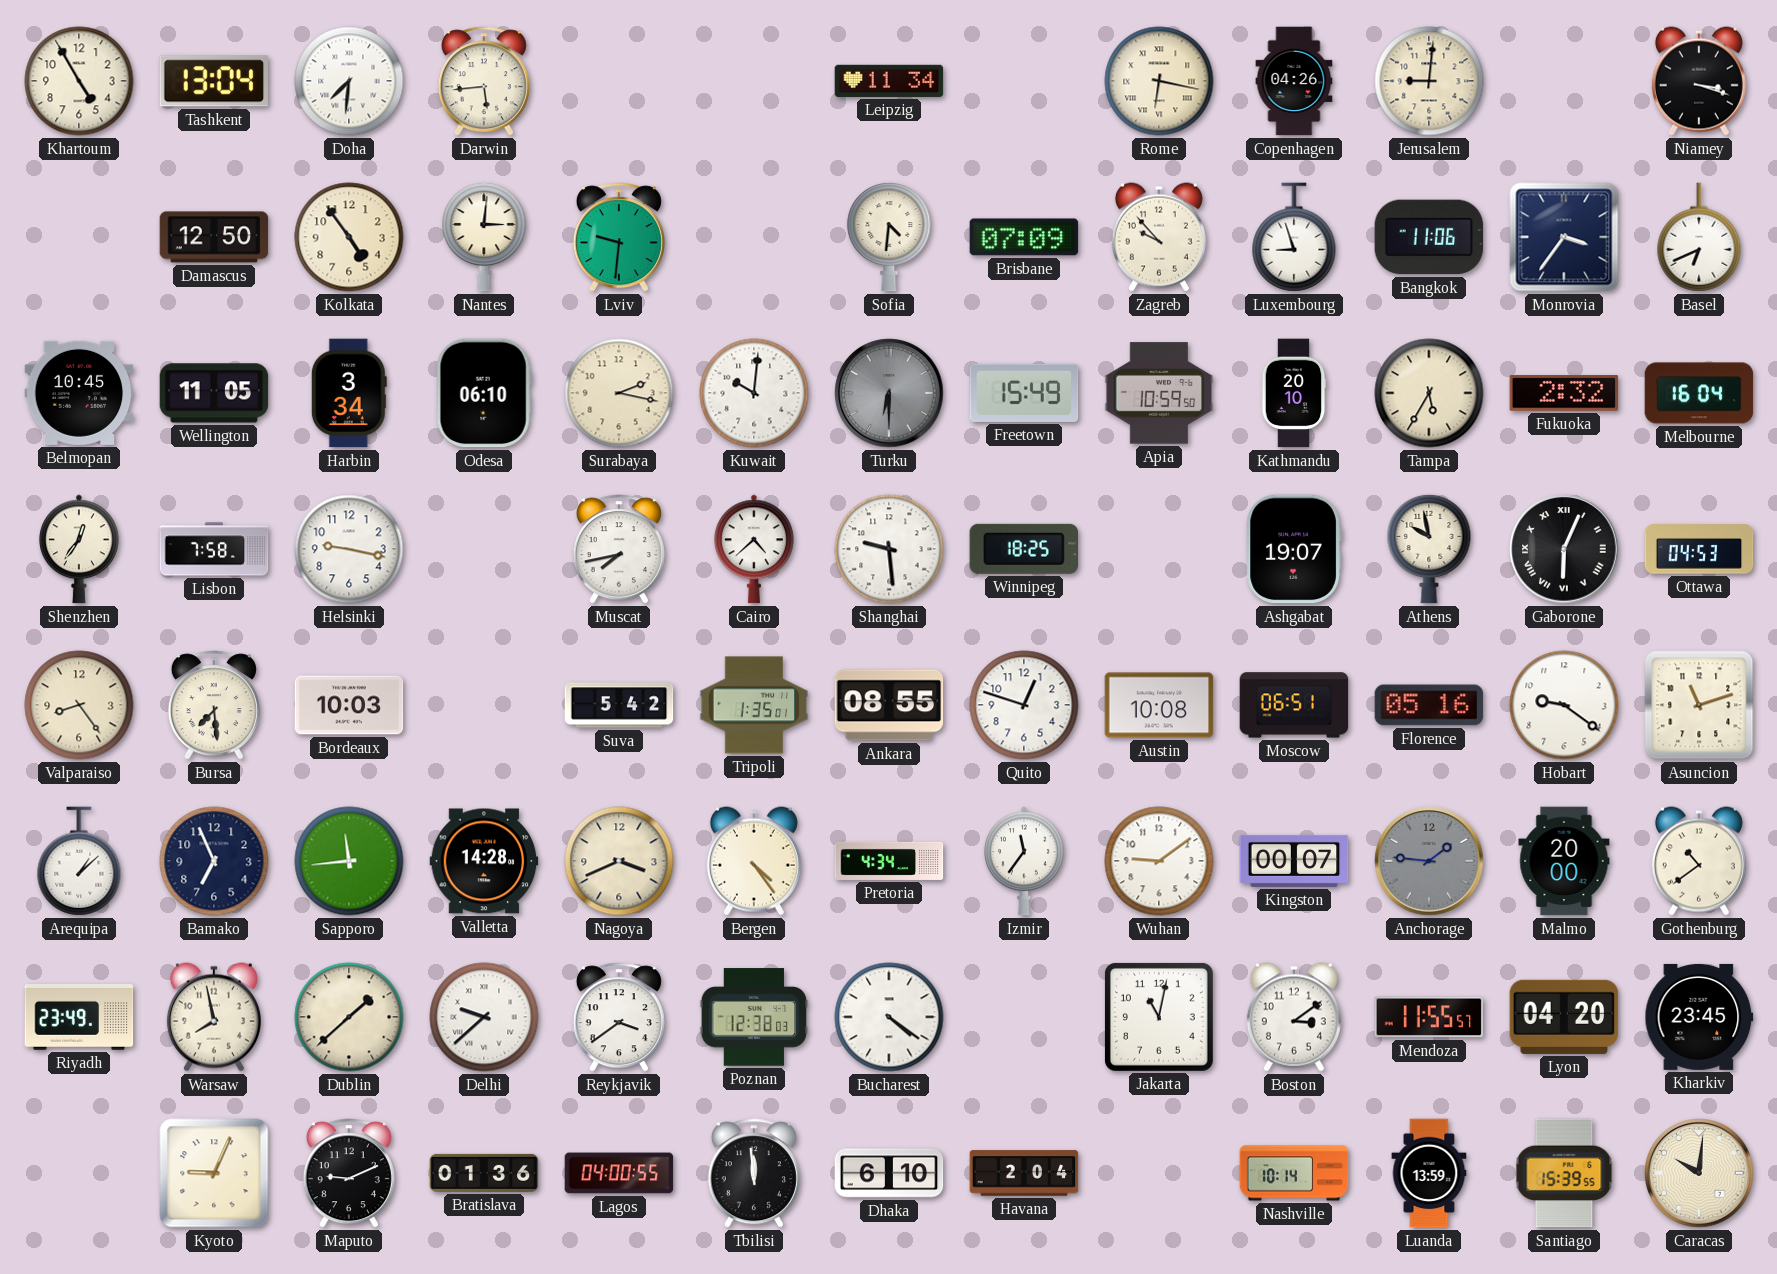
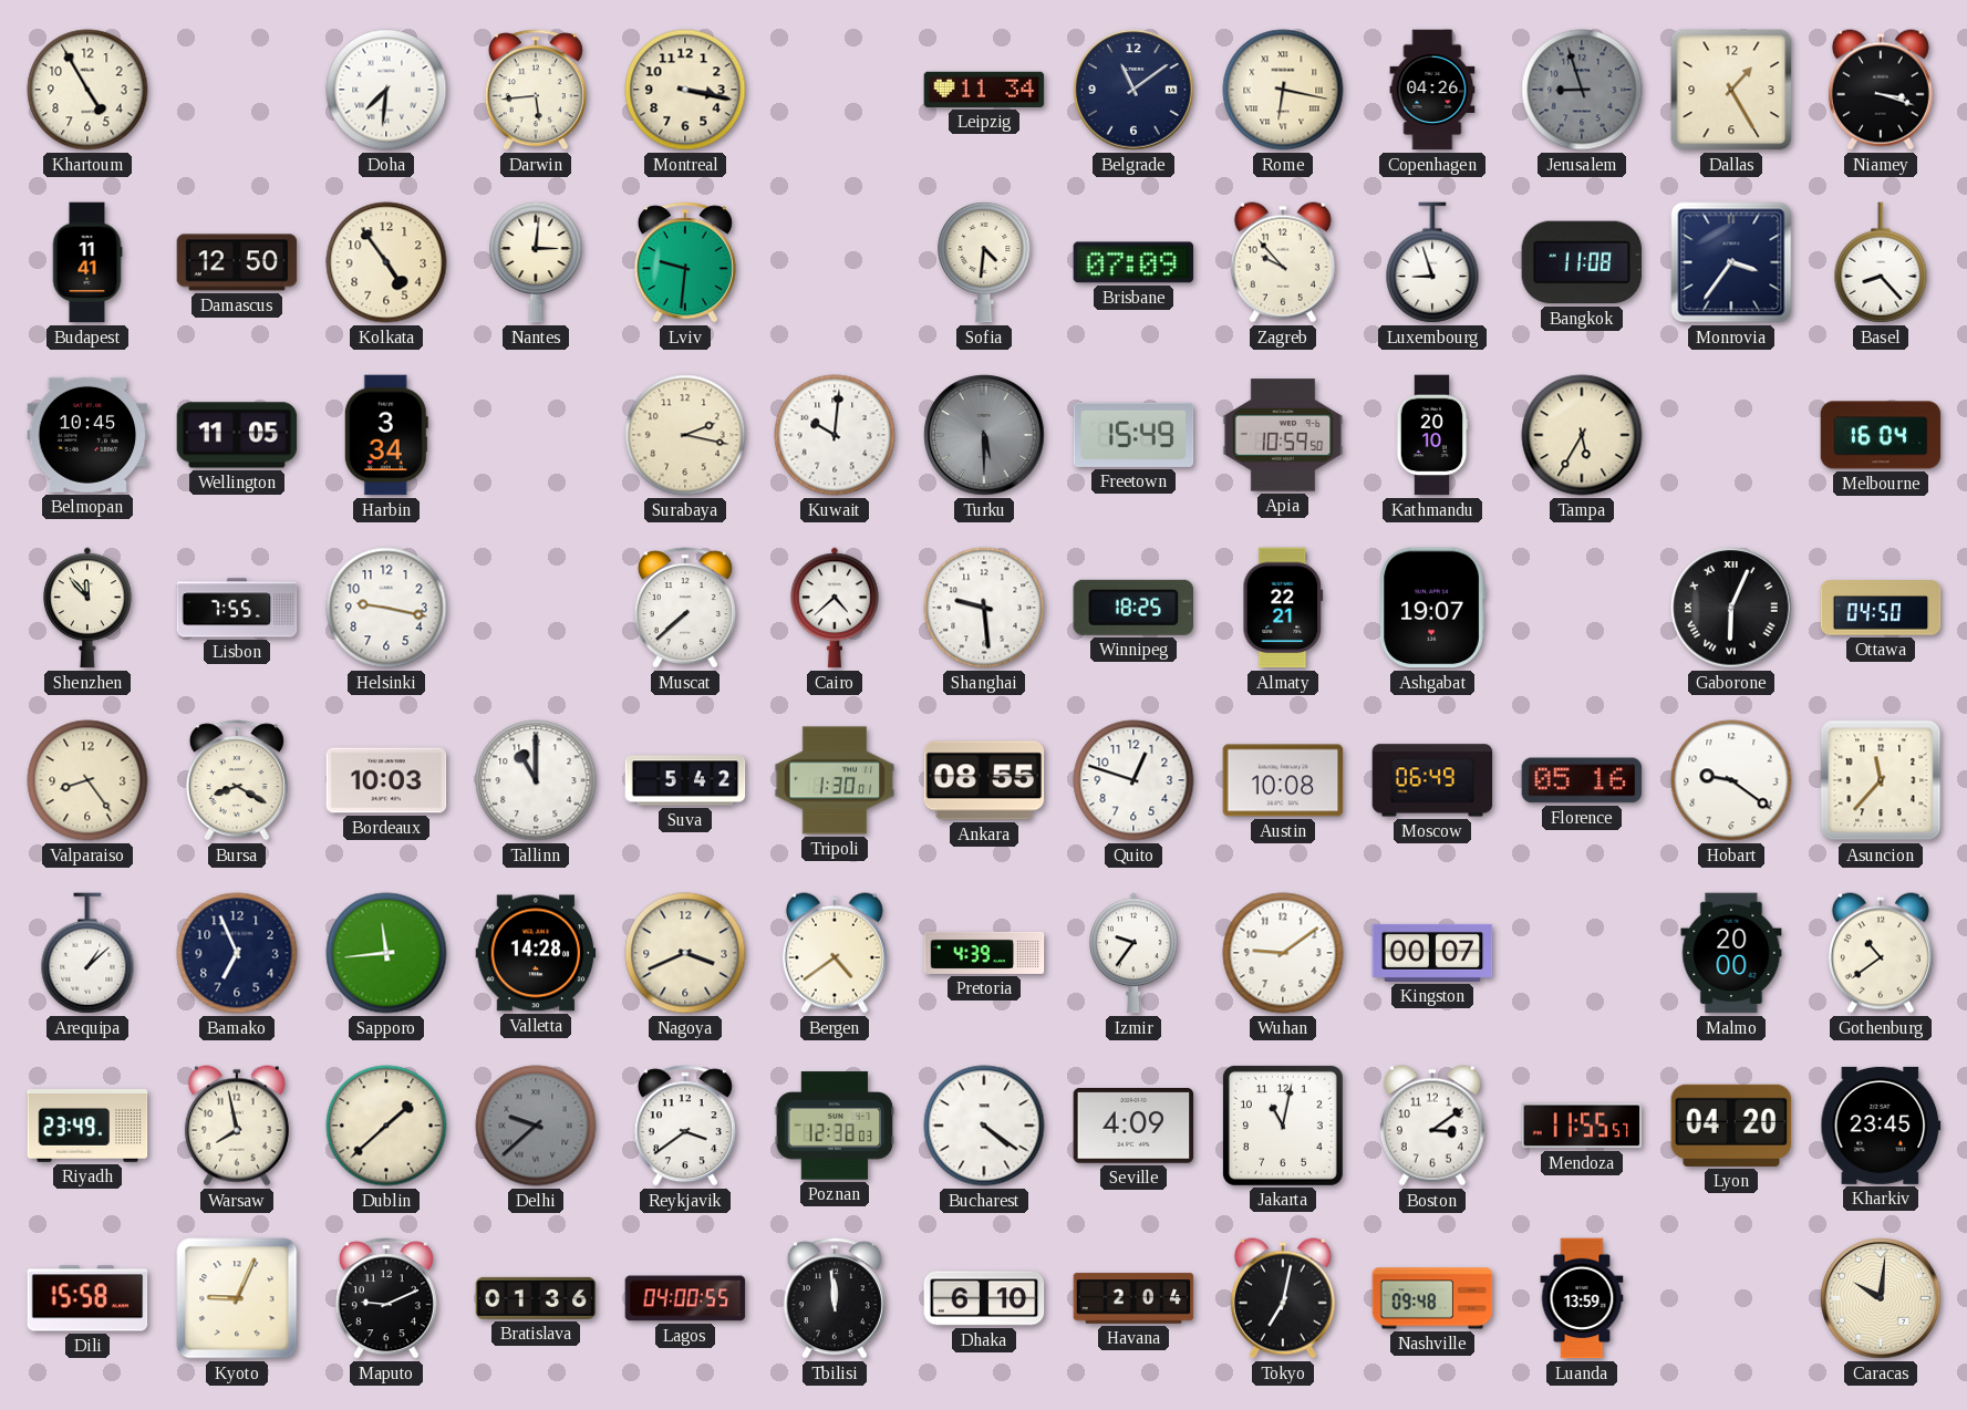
Tashkent: 13:04 -> none (213, 81)
Montreal: none -> 3:17 (685, 90)
Belgrade: none -> 11:09 (1133, 90)
Jerusalem: 9:01 -> 8:57 (1582, 90)
Jerusalem dial: cream -> grey (1582, 90)
Dallas: none -> 1:25 (1731, 90)
Budapest: none -> 11:41 (87, 262)
Bangkok: 11:06 -> 11:08 (1582, 262)
Basel: 6:41 -> 8:23 (1881, 262)
Odesa: 06:10 -> none (484, 393)
Turku: 6:30 -> 5:30 (984, 435)
Fukuoka: 2:32 -> none (1564, 394)
Shenzhen: 12:36 -> 11:53 (89, 608)
Lisbon: 7:58 -> 7:55 (237, 608)
Muscat: 7:43 -> 7:38 (685, 608)
Almaty: none -> 22:21 (1283, 608)
Athens: 9:58 -> none (1429, 549)
Ottawa: 04:53 -> 04:50 (1881, 608)
Bursa: 7:29 -> 8:20 (237, 780)
Tallinn: none -> 11:00 (536, 780)
Tripoli: 1:35 -> 1:30 (835, 780)
Moscow: 06:51 -> 06:49 (1432, 780)
Asuncion: 11:12 -> 11:37 (1881, 780)
Bergen: 4:24 -> 4:39 (835, 953)
Pretoria: 4:34 -> 4:39 (984, 953)
Izmir: 11:36 -> 9:36 (1135, 953)
Anchorage: 1:46 -> none (1429, 861)
Delhi dial: white -> grey (536, 1126)
Seville: none -> 4:09 (1133, 1127)
Dili: none -> 15:58 (87, 1298)
Tokyo: none -> 7:02 (1283, 1298)
Nashville: 10:14 -> 09:48 (1432, 1298)
Santiago: 15:39 -> none (1564, 1173)
